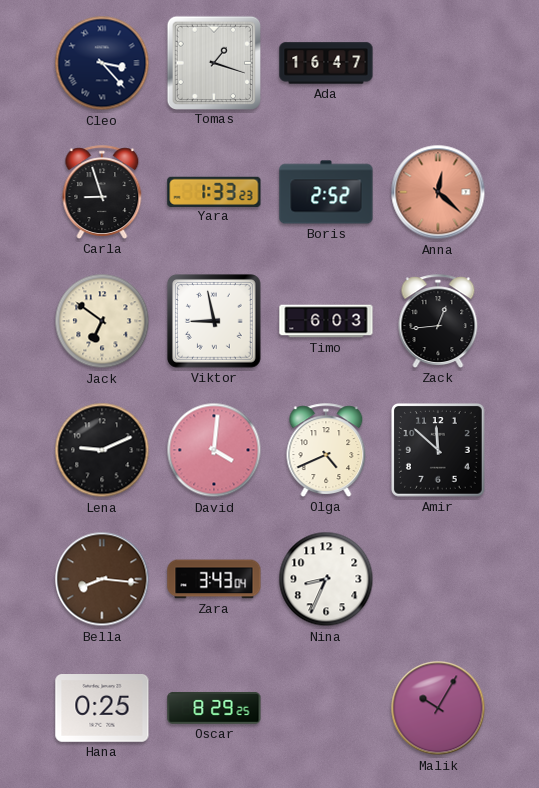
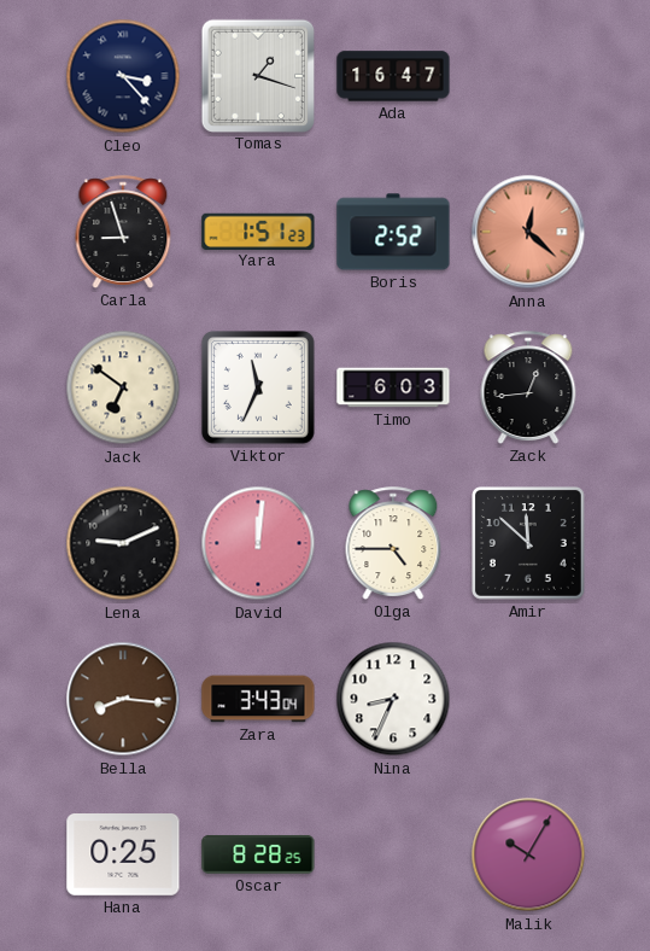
Yara: 1:33 -> 1:51 (258, 231)
Viktor: 8:58 -> 11:34 (259, 389)
David: 4:01 -> 12:01 (258, 543)
Olga: 4:41 -> 4:45 (393, 543)
Oscar: 8:29 -> 8:28 (258, 854)
